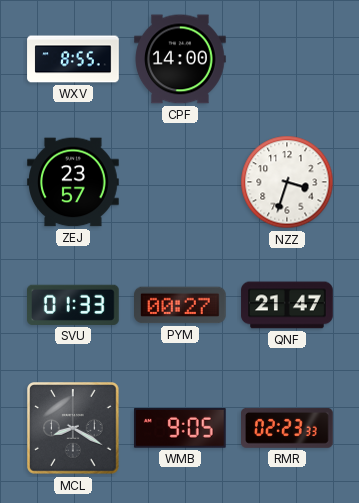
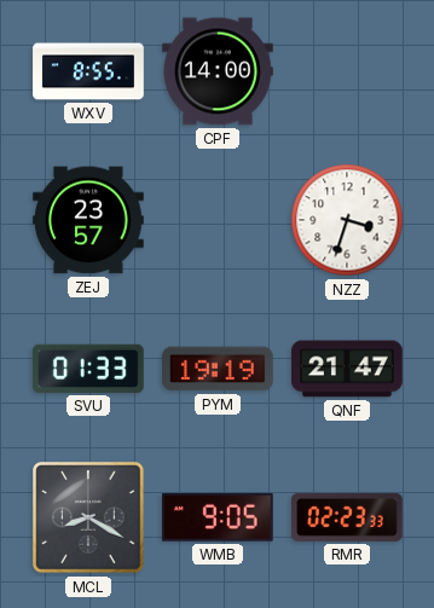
PYM: 00:27 -> 19:19 (219, 369)
